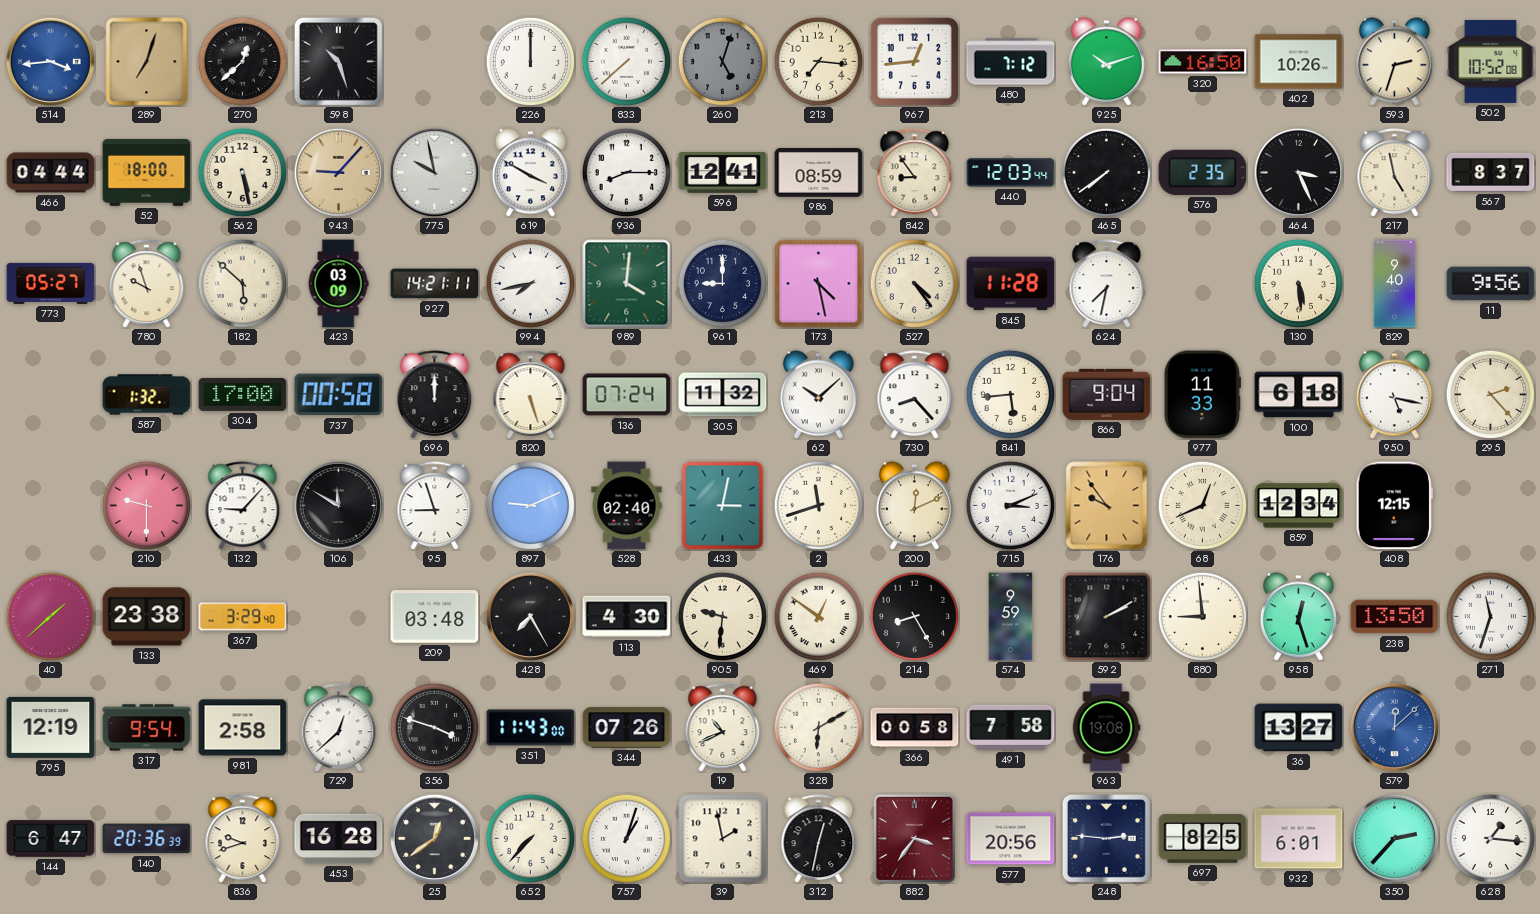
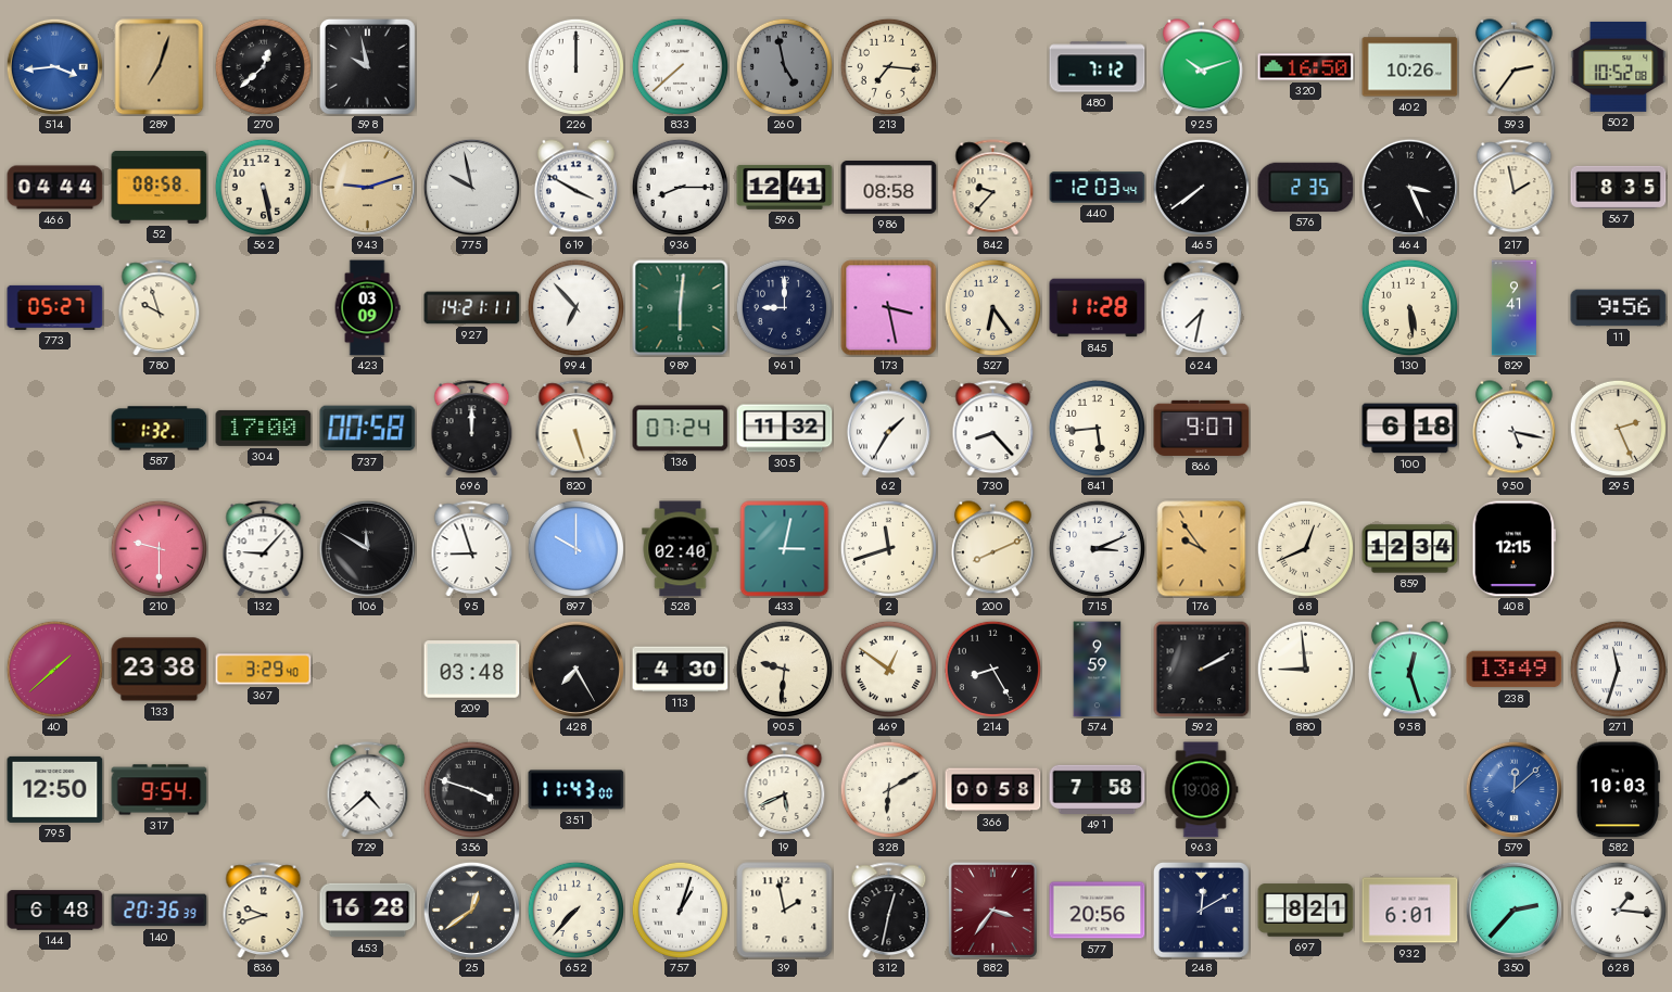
598: 10:27 -> 9:58 (367, 66)
260: 5:03 -> 4:58 (784, 66)
967: 12:44 -> none (914, 61)
593: 2:33 -> 2:36 (1513, 67)
52: 18:00 -> 08:58 (160, 187)
943: 9:07 -> 9:12 (367, 187)
986: 08:59 -> 08:58 (889, 188)
842: 8:54 -> 9:37 (993, 188)
217: 4:58 -> 1:58 (1515, 188)
567: 8:37 -> 8:35 (1619, 187)
182: 5:52 -> none (242, 283)
994: 7:43 -> 6:53 (575, 307)
989: 4:01 -> 6:01 (681, 308)
173: 4:28 -> 3:28 (889, 308)
527: 4:24 -> 6:24 (992, 307)
829: 9:40 -> 9:41 (1513, 308)
62: 10:08 -> 1:35 (888, 429)
866: 9:04 -> 9:07 (1202, 428)
977: 11:33 -> none (1202, 395)
295: 2:23 -> 2:26 (1618, 428)
897: 9:11 -> 10:00 (575, 548)
200: 12:11 -> 8:11 (992, 549)
238: 13:50 -> 13:49 (1515, 670)
795: 12:19 -> 12:50 (55, 789)
981: 2:58 -> none (243, 728)
729: 12:38 -> 4:38 (368, 790)
344: 07:26 -> none (627, 728)
19: 10:41 -> 5:41 (785, 790)
36: 13:27 -> none (1299, 728)
582: none -> 10:03 (1618, 790)
144: 6:47 -> 6:48 (55, 911)
248: 2:46 -> 12:10 (1201, 910)
697: 8:25 -> 8:21 (1306, 911)
